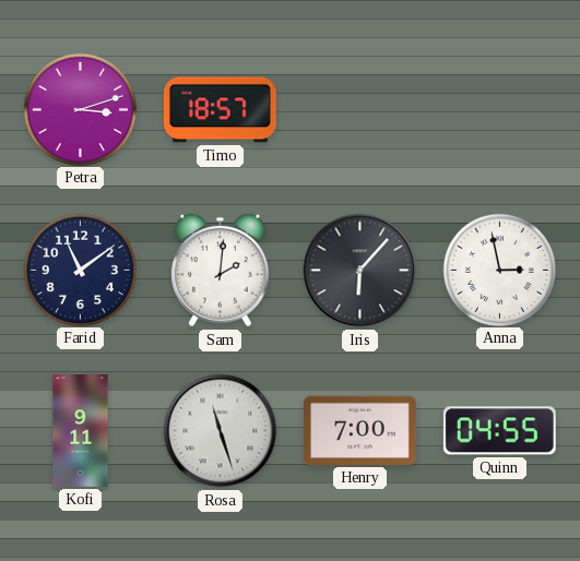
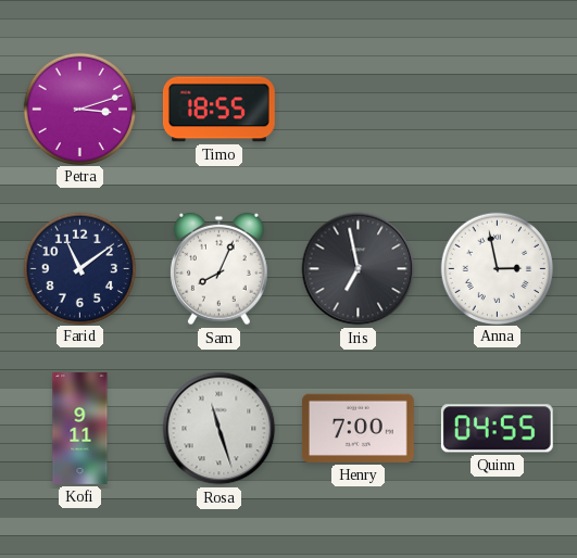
Timo: 18:57 -> 18:55 (218, 110)
Sam: 2:01 -> 8:04 (218, 269)
Iris: 6:07 -> 6:58 (359, 269)
